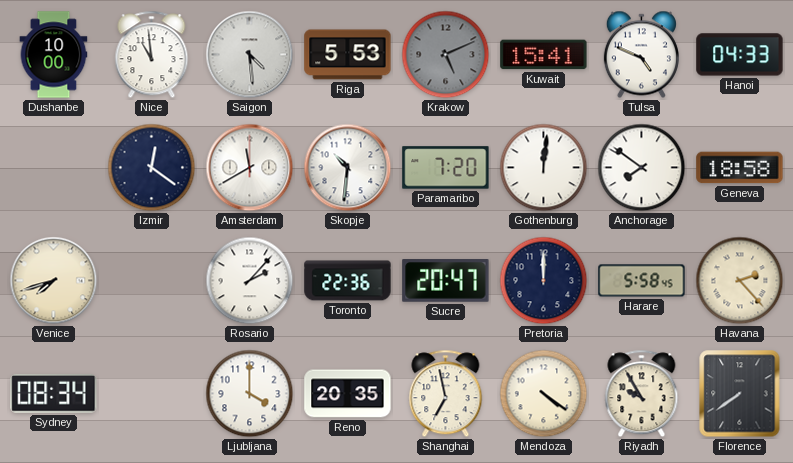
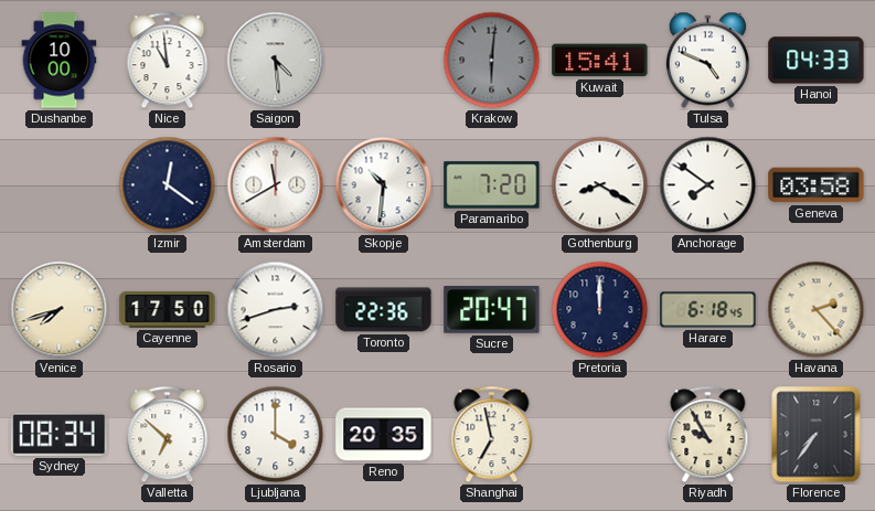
Riga: 5:53 -> none (348, 55)
Krakow: 5:11 -> 6:01 (492, 61)
Gothenburg: 12:01 -> 8:20 (600, 185)
Geneva: 18:58 -> 03:58 (817, 185)
Cayenne: none -> 17:50 (168, 309)
Rosario: 2:07 -> 2:42 (276, 310)
Harare: 5:58 -> 6:18 (708, 310)
Valletta: none -> 6:52 (168, 435)
Mendoza: 4:21 -> none (544, 394)
Florence: 7:39 -> 7:36 (817, 435)
